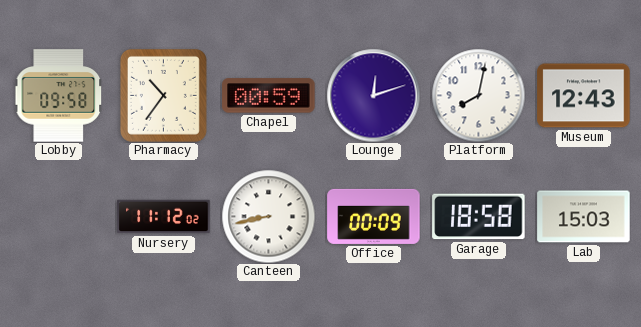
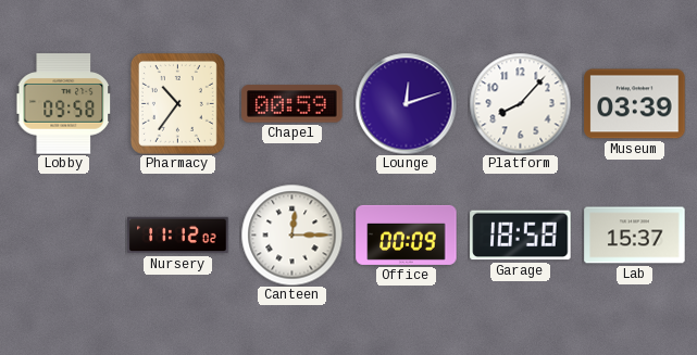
Platform: 8:02 -> 8:07 (520, 103)
Museum: 12:43 -> 03:39 (635, 104)
Canteen: 8:43 -> 12:15 (291, 234)
Lab: 15:03 -> 15:37 (635, 236)
